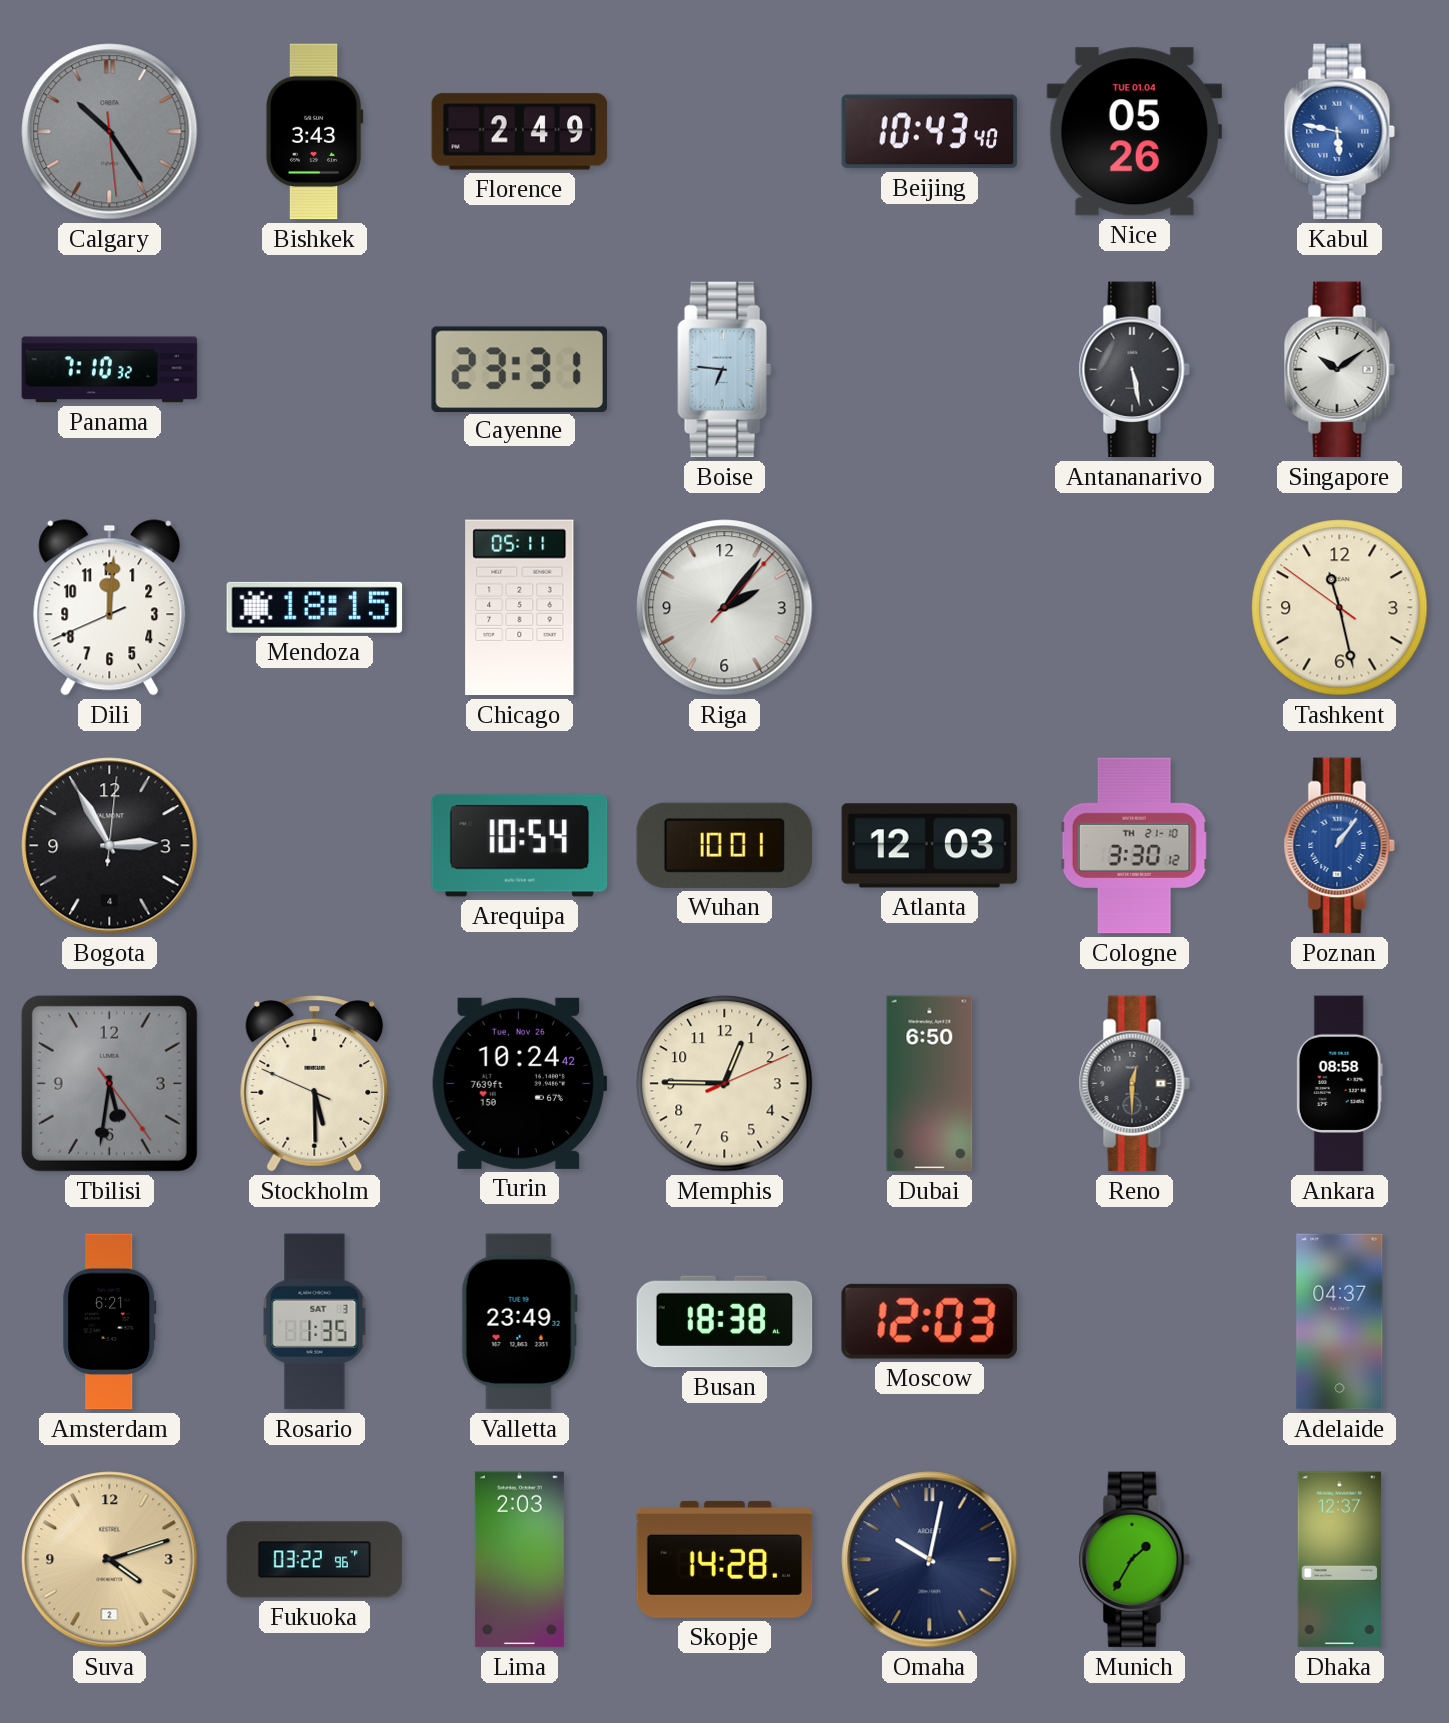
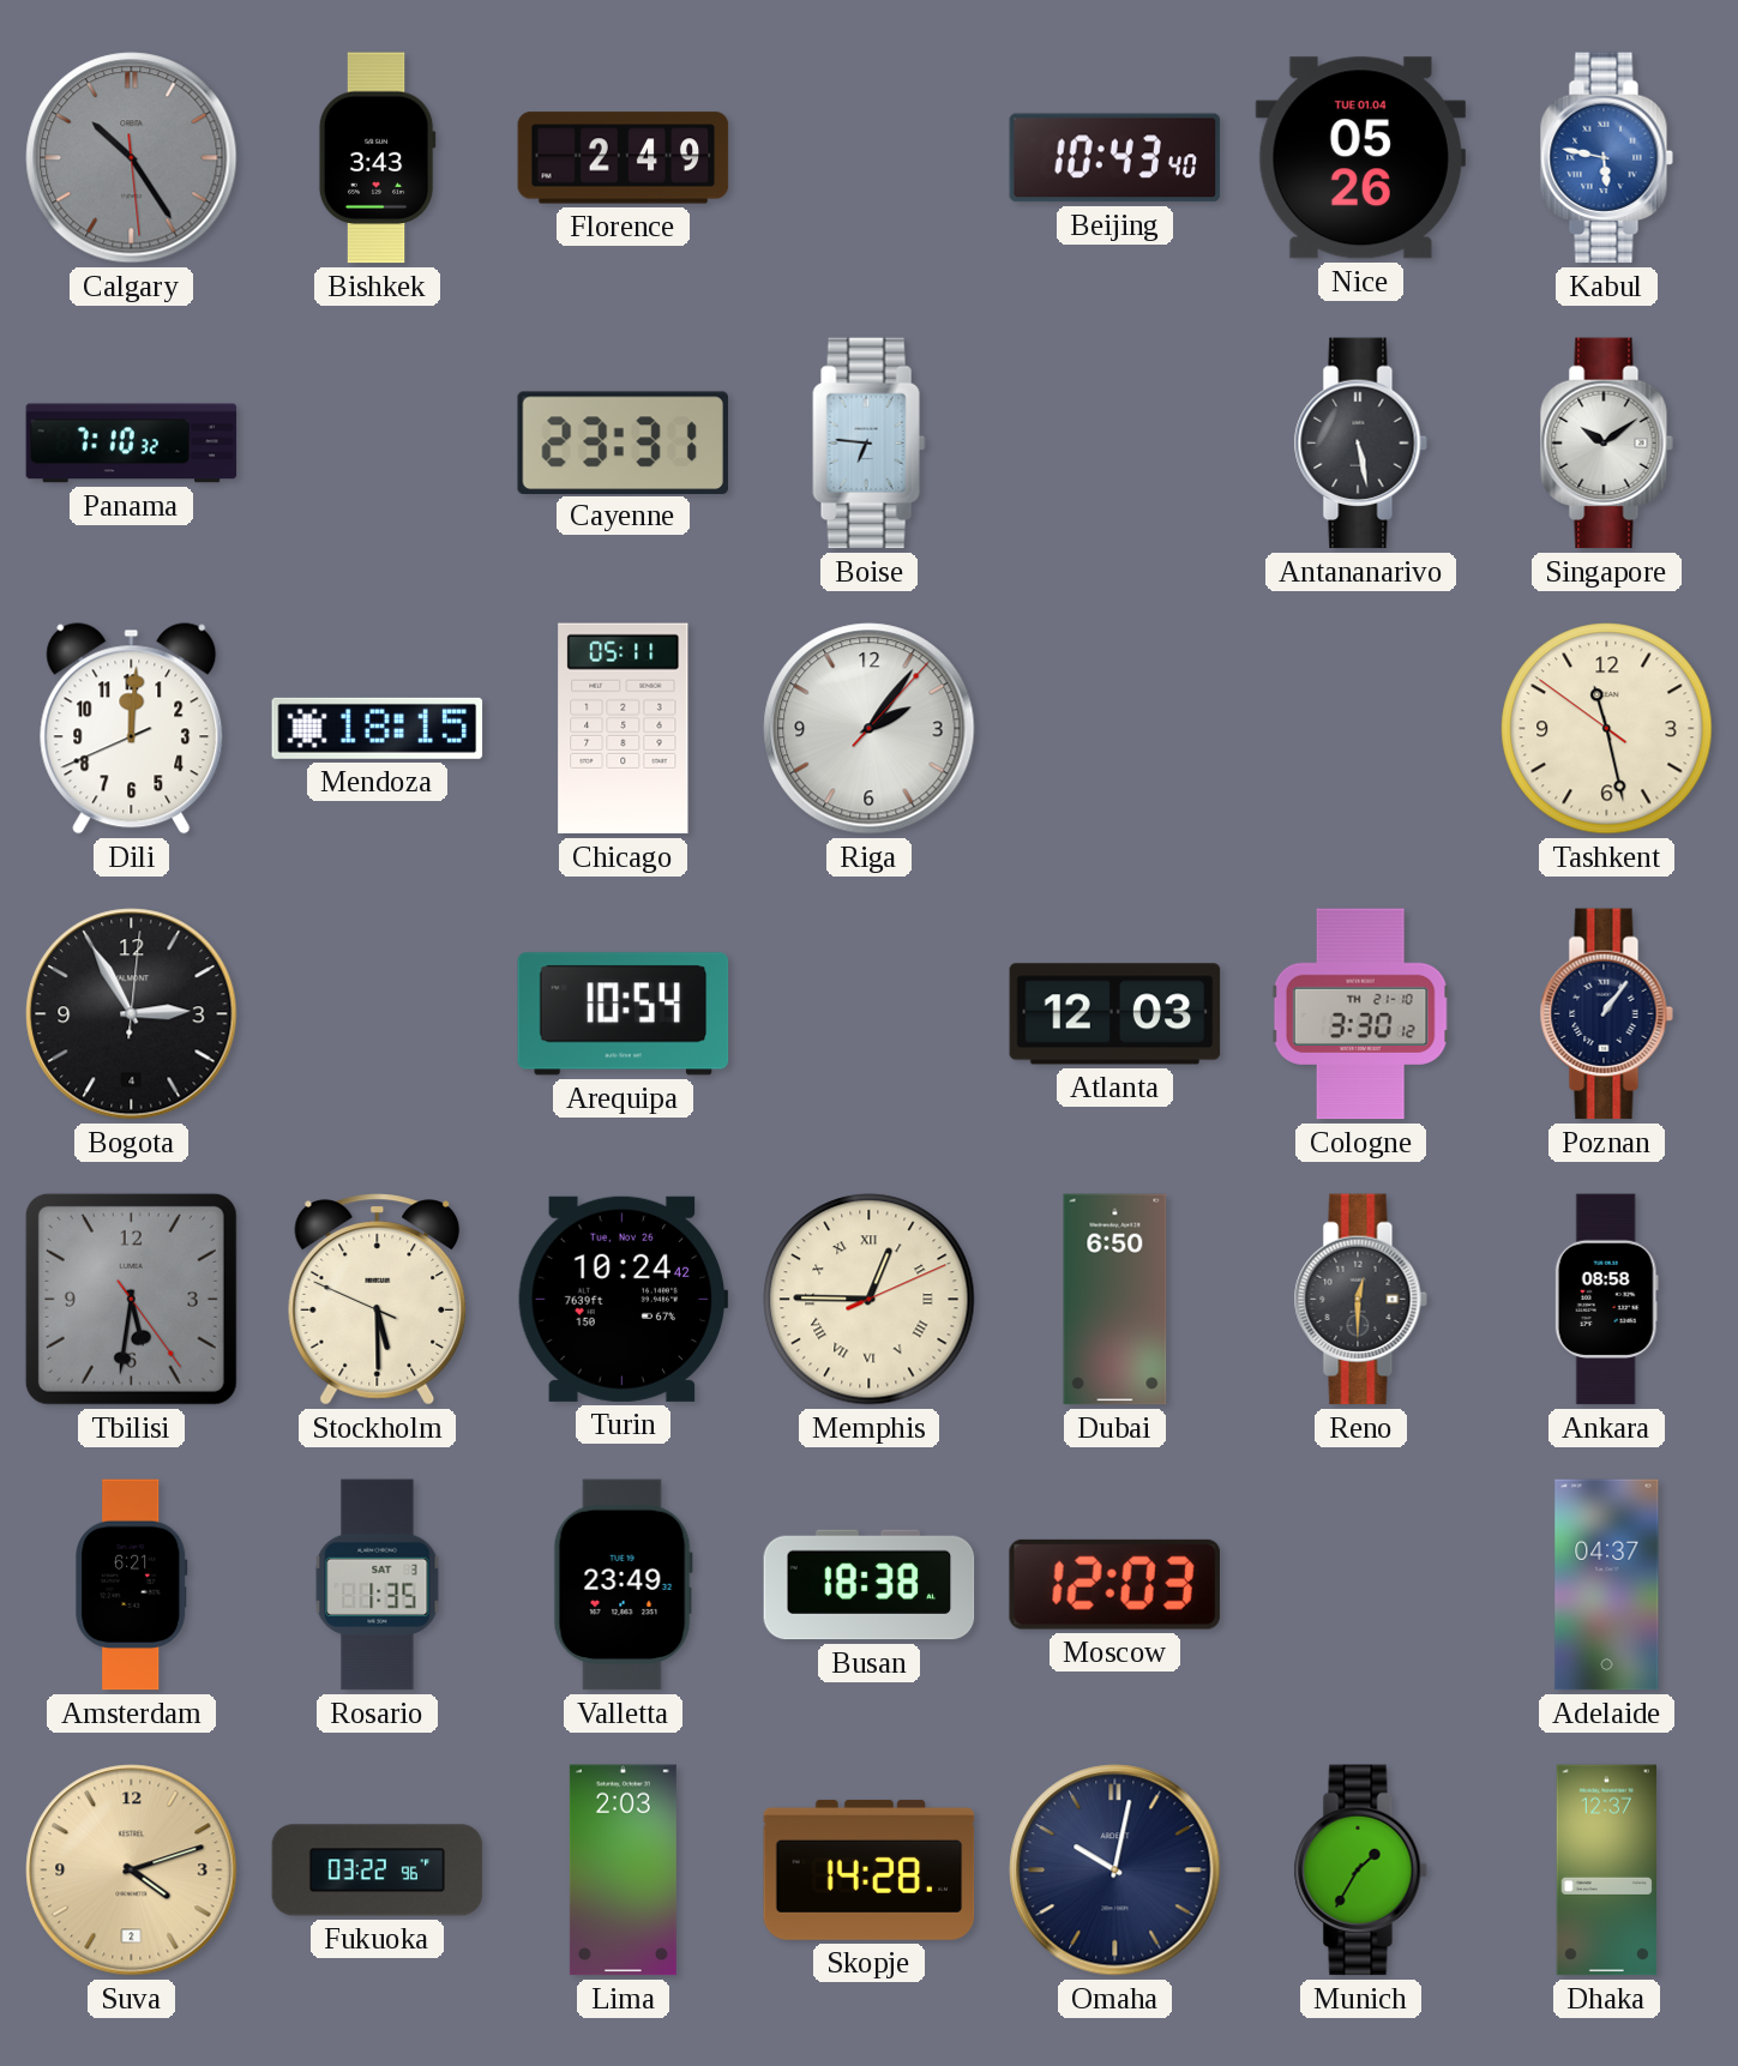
Wuhan: 10:01 -> none (725, 845)
Poznan dial: blue -> navy (1606, 1014)
Memphis numerals: Arabic -> Roman (870, 1300)
